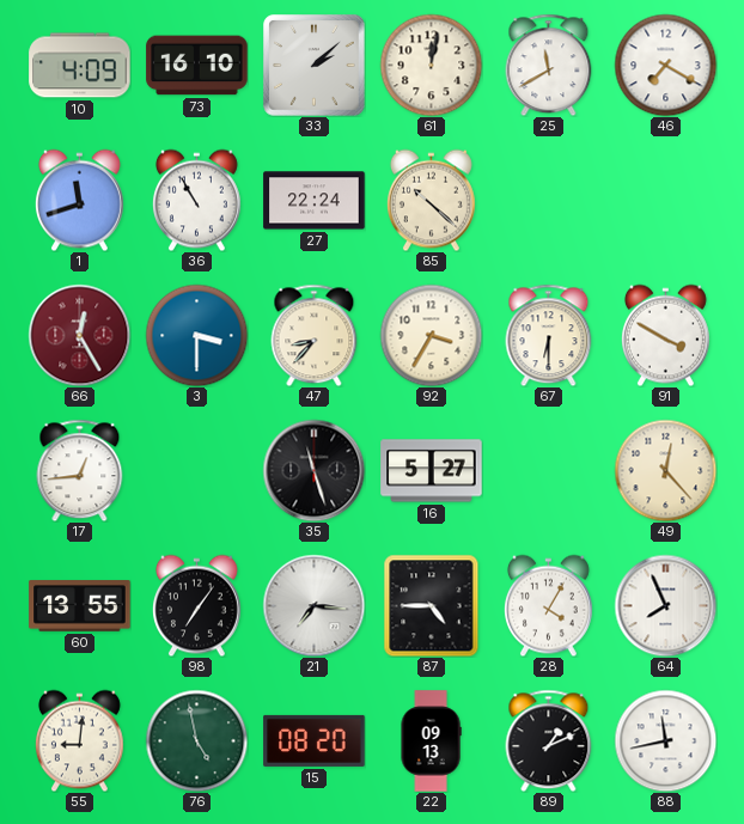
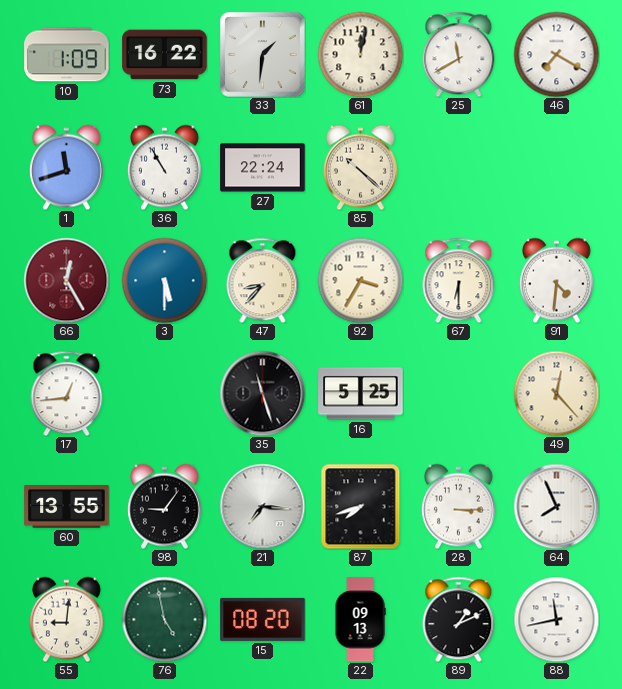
10: 4:09 -> 1:09 (67, 55)
73: 16:10 -> 16:22 (165, 55)
33: 2:08 -> 1:31 (263, 55)
3: 3:30 -> 5:30 (164, 280)
91: 3:50 -> 4:31 (556, 280)
16: 5:27 -> 5:25 (361, 394)
98: 7:06 -> 9:06 (164, 506)
87: 4:45 -> 7:42 (361, 506)
28: 4:05 -> 3:15 (458, 506)
